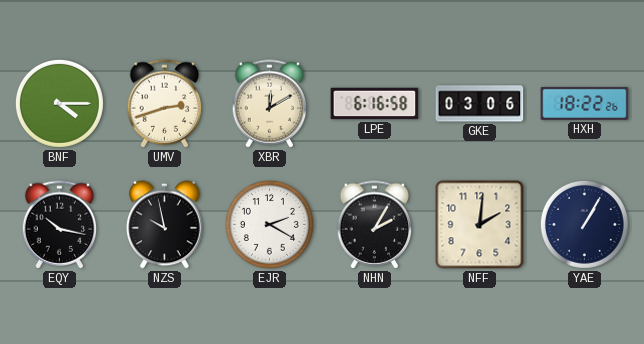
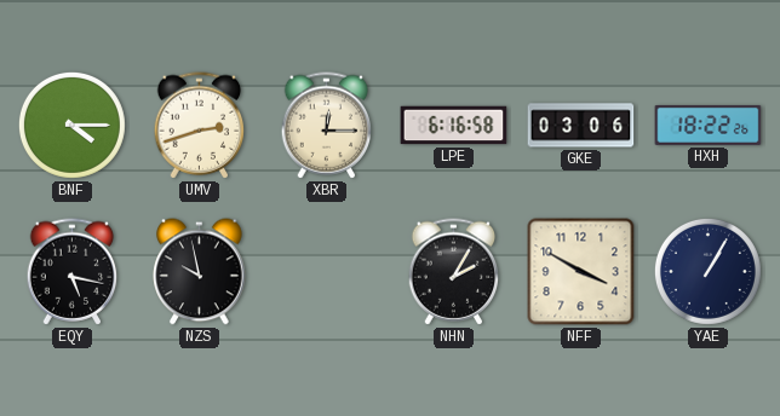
XBR: 12:10 -> 12:15 (327, 126)
EQY: 10:17 -> 5:17 (73, 272)
EJR: 2:20 -> none (269, 224)
NFF: 2:01 -> 3:50 (581, 272)
